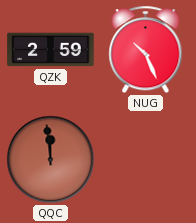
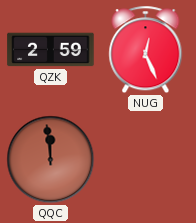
NUG: 10:26 -> 12:26 (146, 50)
